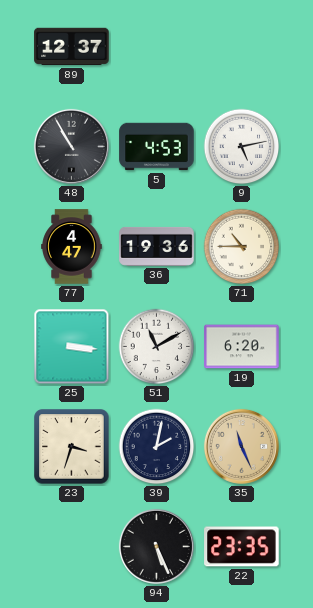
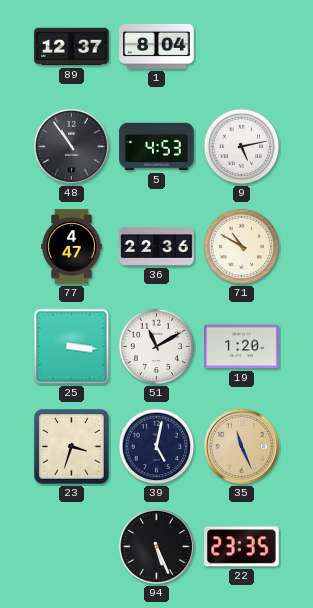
1: none -> 8:04 (157, 46)
48: 10:55 -> 10:54 (71, 146)
36: 19:36 -> 22:36 (157, 246)
71: 10:45 -> 10:50 (242, 247)
19: 6:20 -> 1:20 (242, 347)
39: 2:02 -> 5:02 (157, 447)
